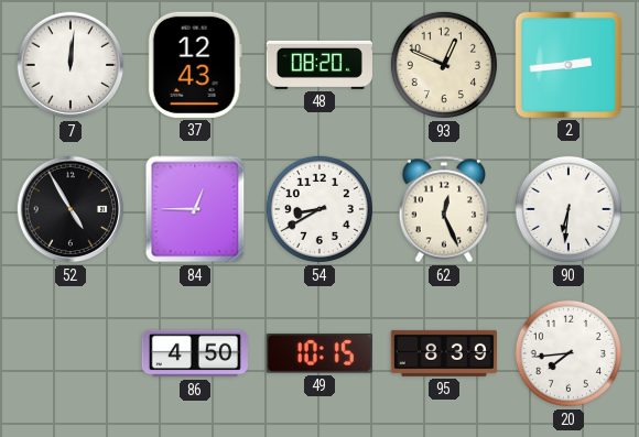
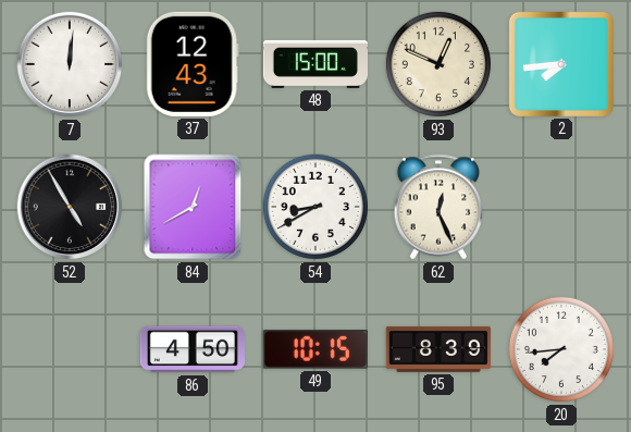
48: 08:20 -> 15:00 (315, 64)
2: 2:44 -> 7:44 (561, 64)
84: 12:45 -> 12:40 (193, 207)
90: 6:31 -> none (568, 209)
